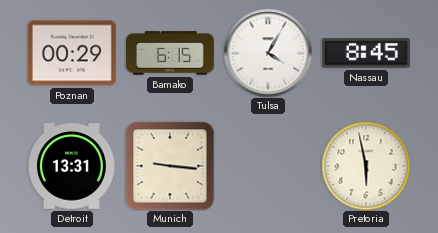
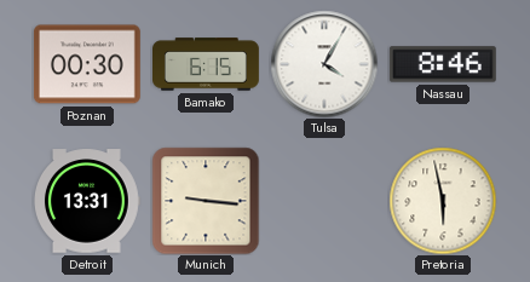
Poznan: 00:29 -> 00:30 (87, 64)
Nassau: 8:45 -> 8:46 (443, 64)
